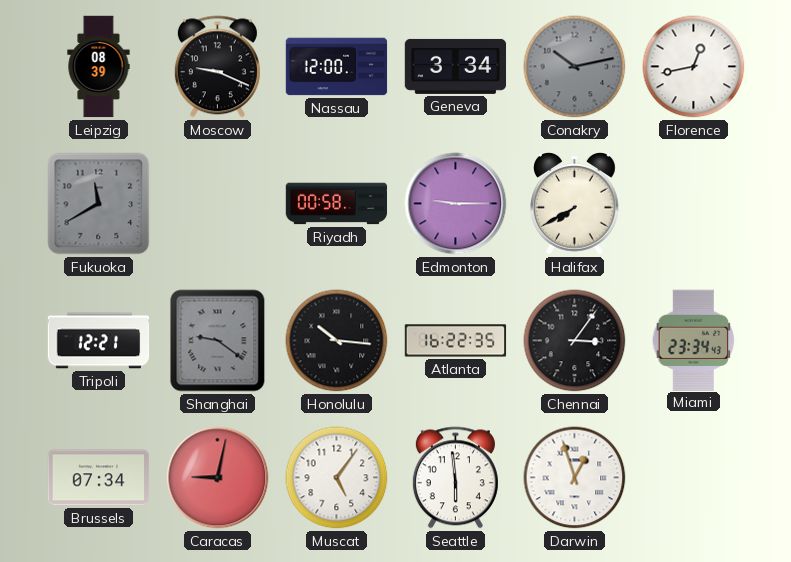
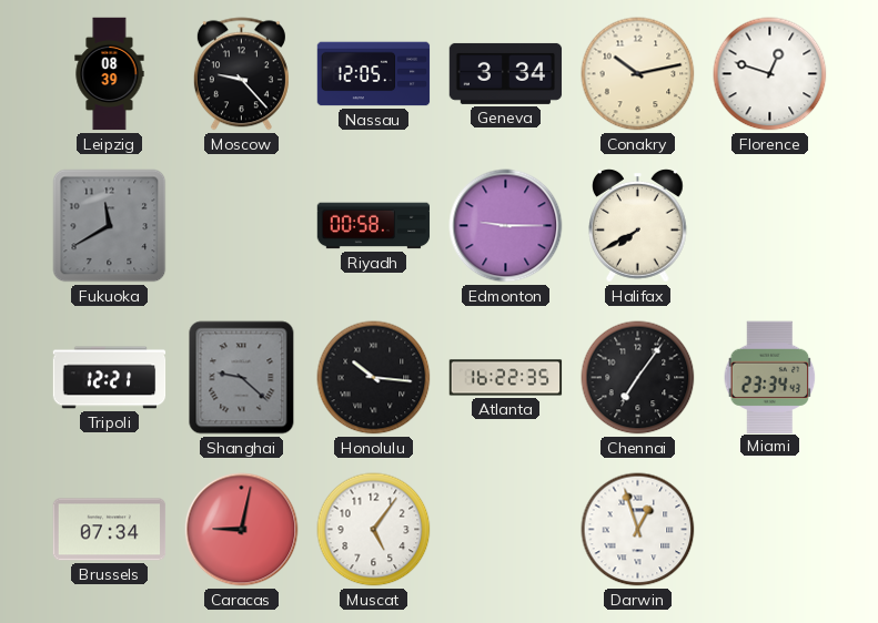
Moscow: 9:19 -> 9:23 (241, 74)
Nassau: 12:00 -> 12:05 (374, 74)
Conakry dial: grey -> cream (638, 74)
Florence: 12:43 -> 12:48 (770, 74)
Shanghai: 9:21 -> 9:22 (242, 378)
Chennai: 3:06 -> 7:06 (638, 378)
Seattle: 5:59 -> none (455, 478)
